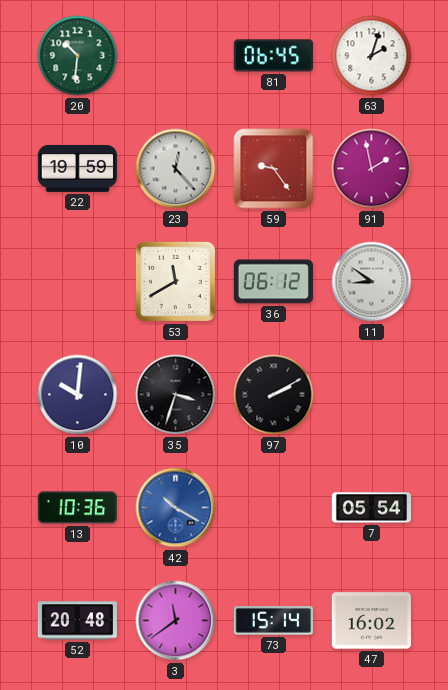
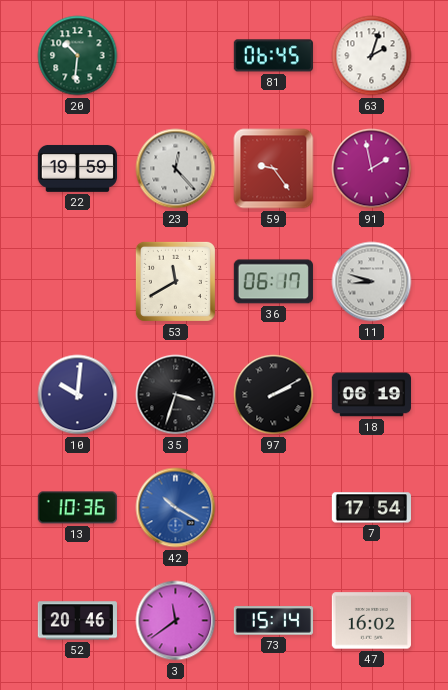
36: 06:12 -> 06:17 (273, 282)
11: 8:51 -> 8:48 (372, 282)
18: none -> 06:19 (371, 395)
7: 05:54 -> 17:54 (371, 508)
52: 20:48 -> 20:46 (77, 621)
